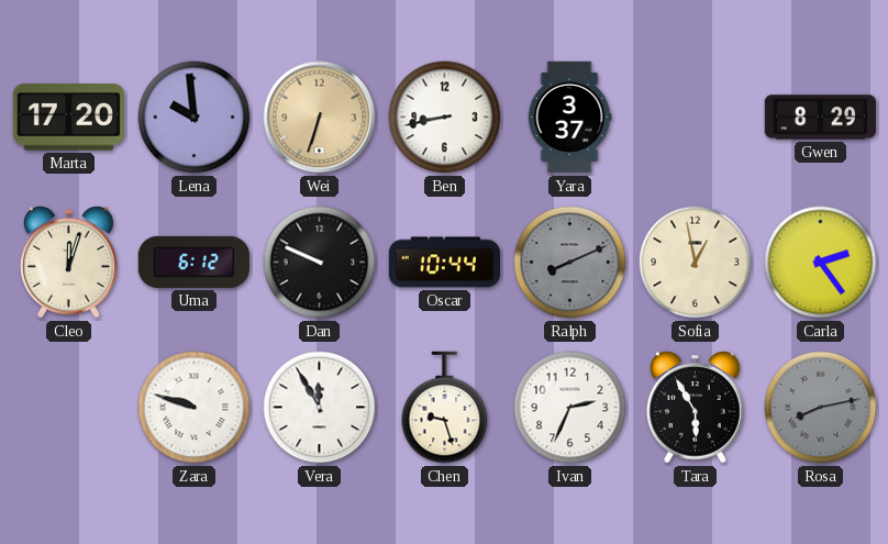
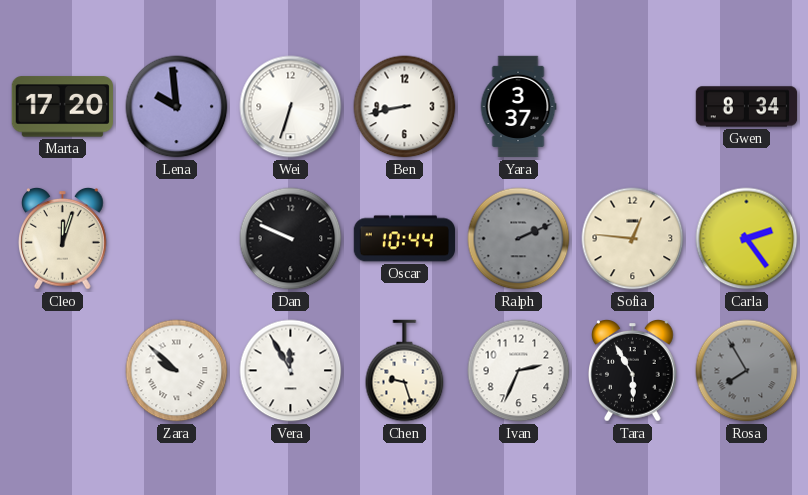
Wei dial: champagne -> white (291, 107)
Gwen: 8:29 -> 8:34 (747, 107)
Uma: 6:12 -> none (193, 262)
Ralph: 8:11 -> 2:11 (519, 239)
Sofia: 12:58 -> 12:46 (633, 239)
Zara: 9:48 -> 9:52 (177, 371)
Rosa: 8:13 -> 7:55 (747, 371)
